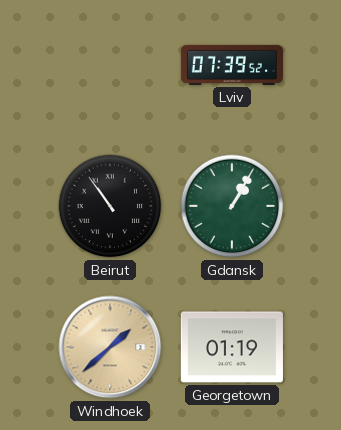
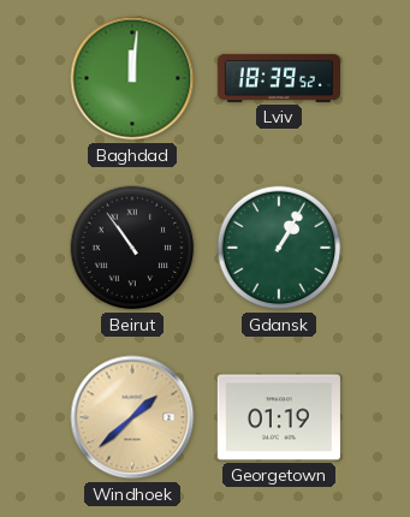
Baghdad: none -> 12:01 (132, 78)
Lviv: 07:39 -> 18:39 (279, 78)
